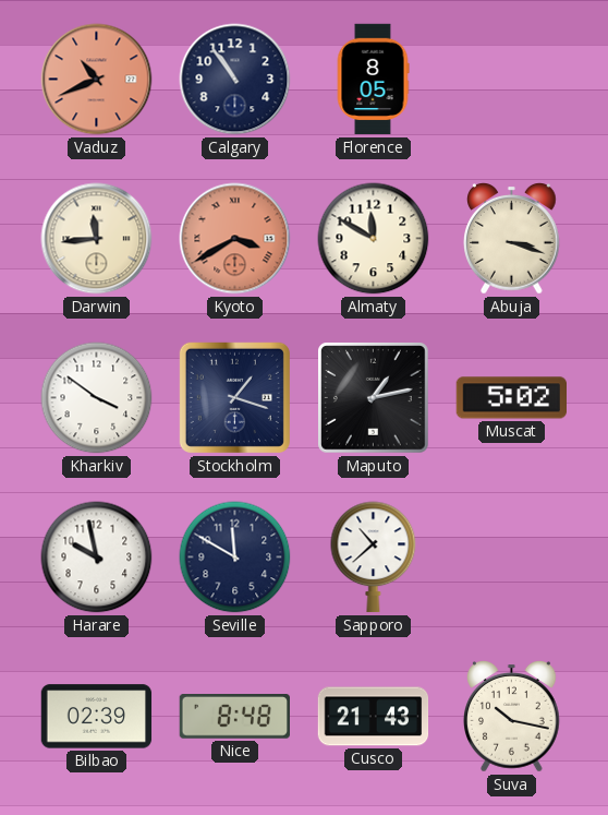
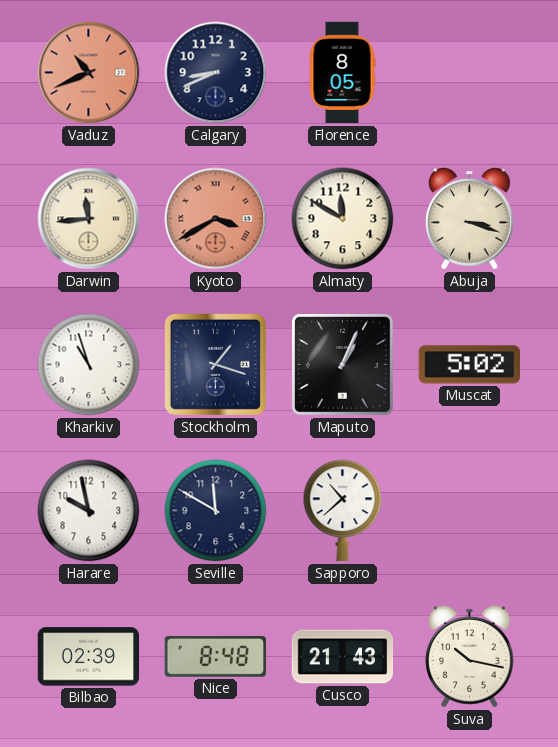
Calgary: 10:54 -> 8:41 (216, 73)
Kharkiv: 3:51 -> 10:57 (89, 365)
Maputo: 1:13 -> 1:04 (343, 365)
